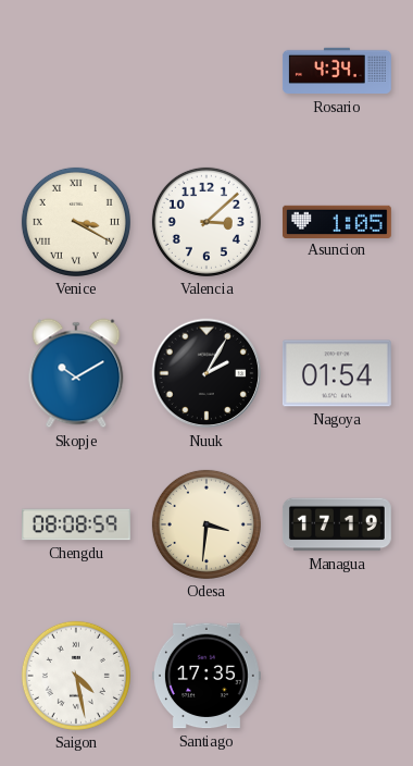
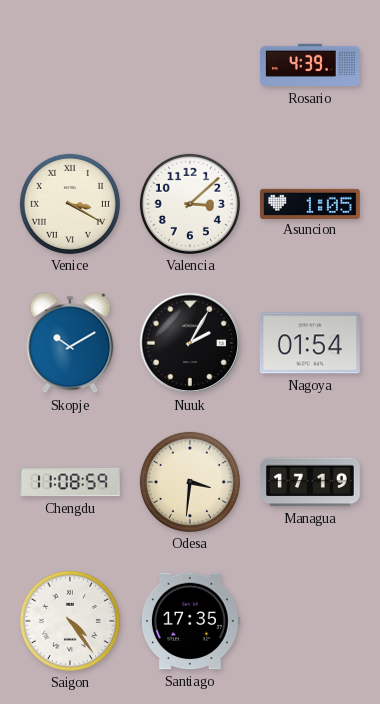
Rosario: 4:34 -> 4:39 (310, 65)
Chengdu: 08:08 -> 11:08 (71, 482)
Saigon: 4:28 -> 4:24 (70, 621)
